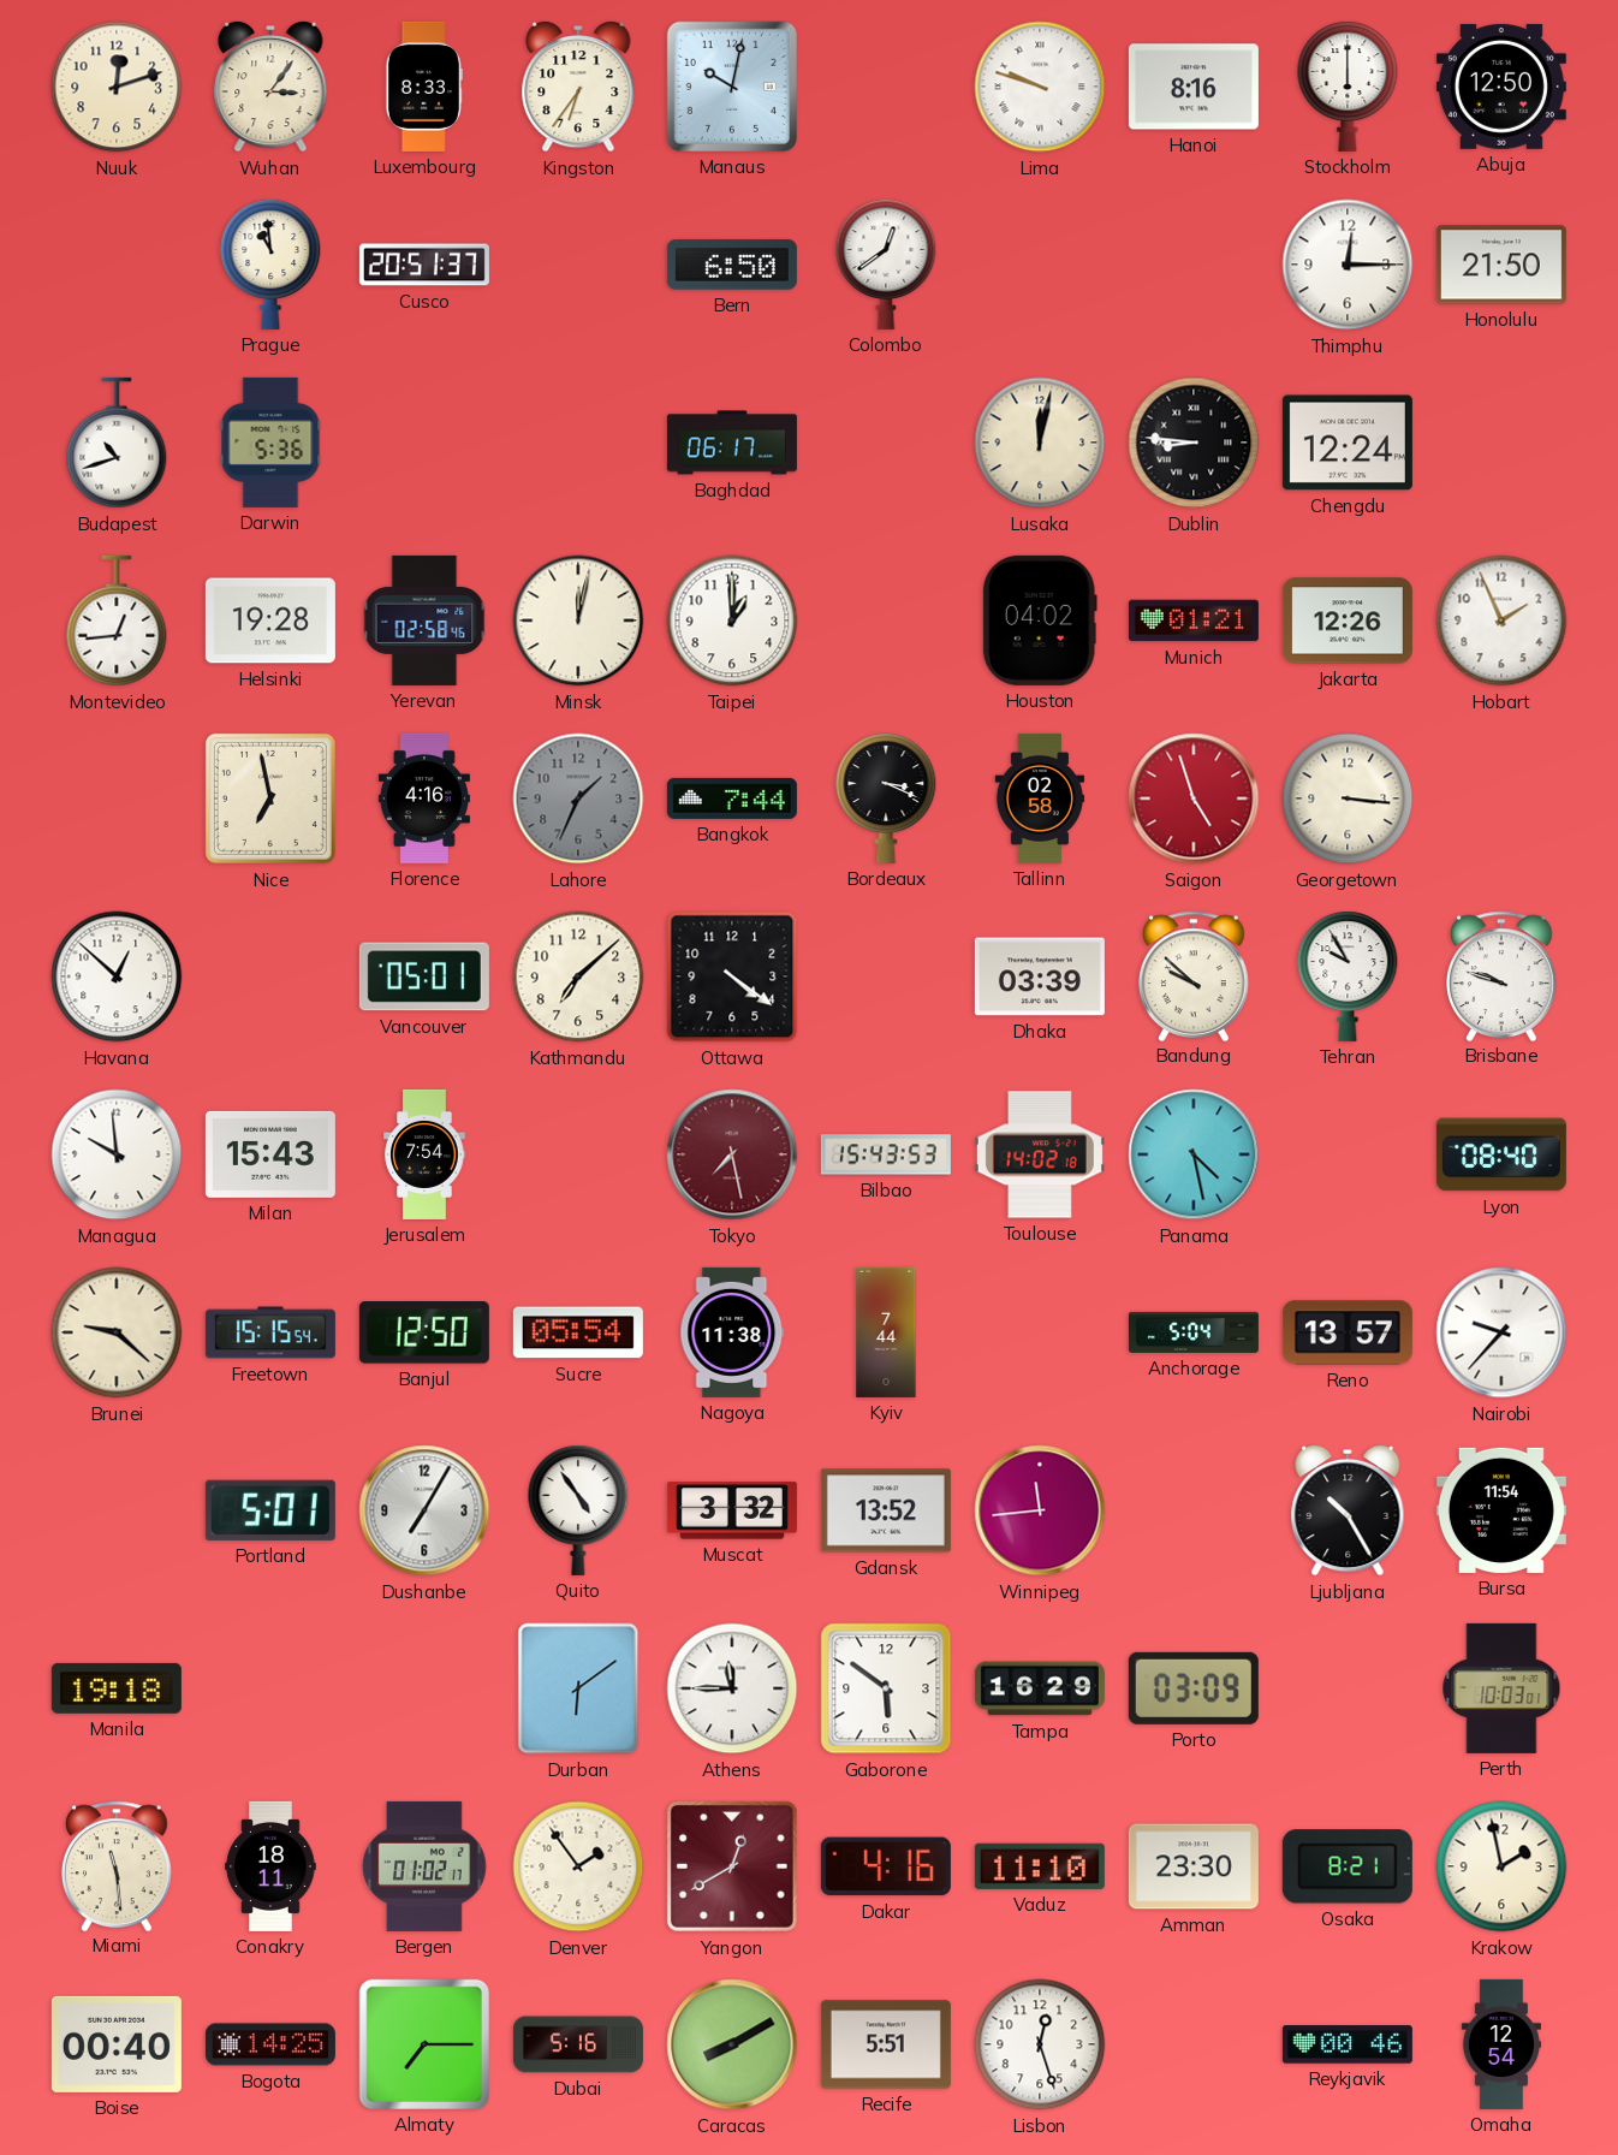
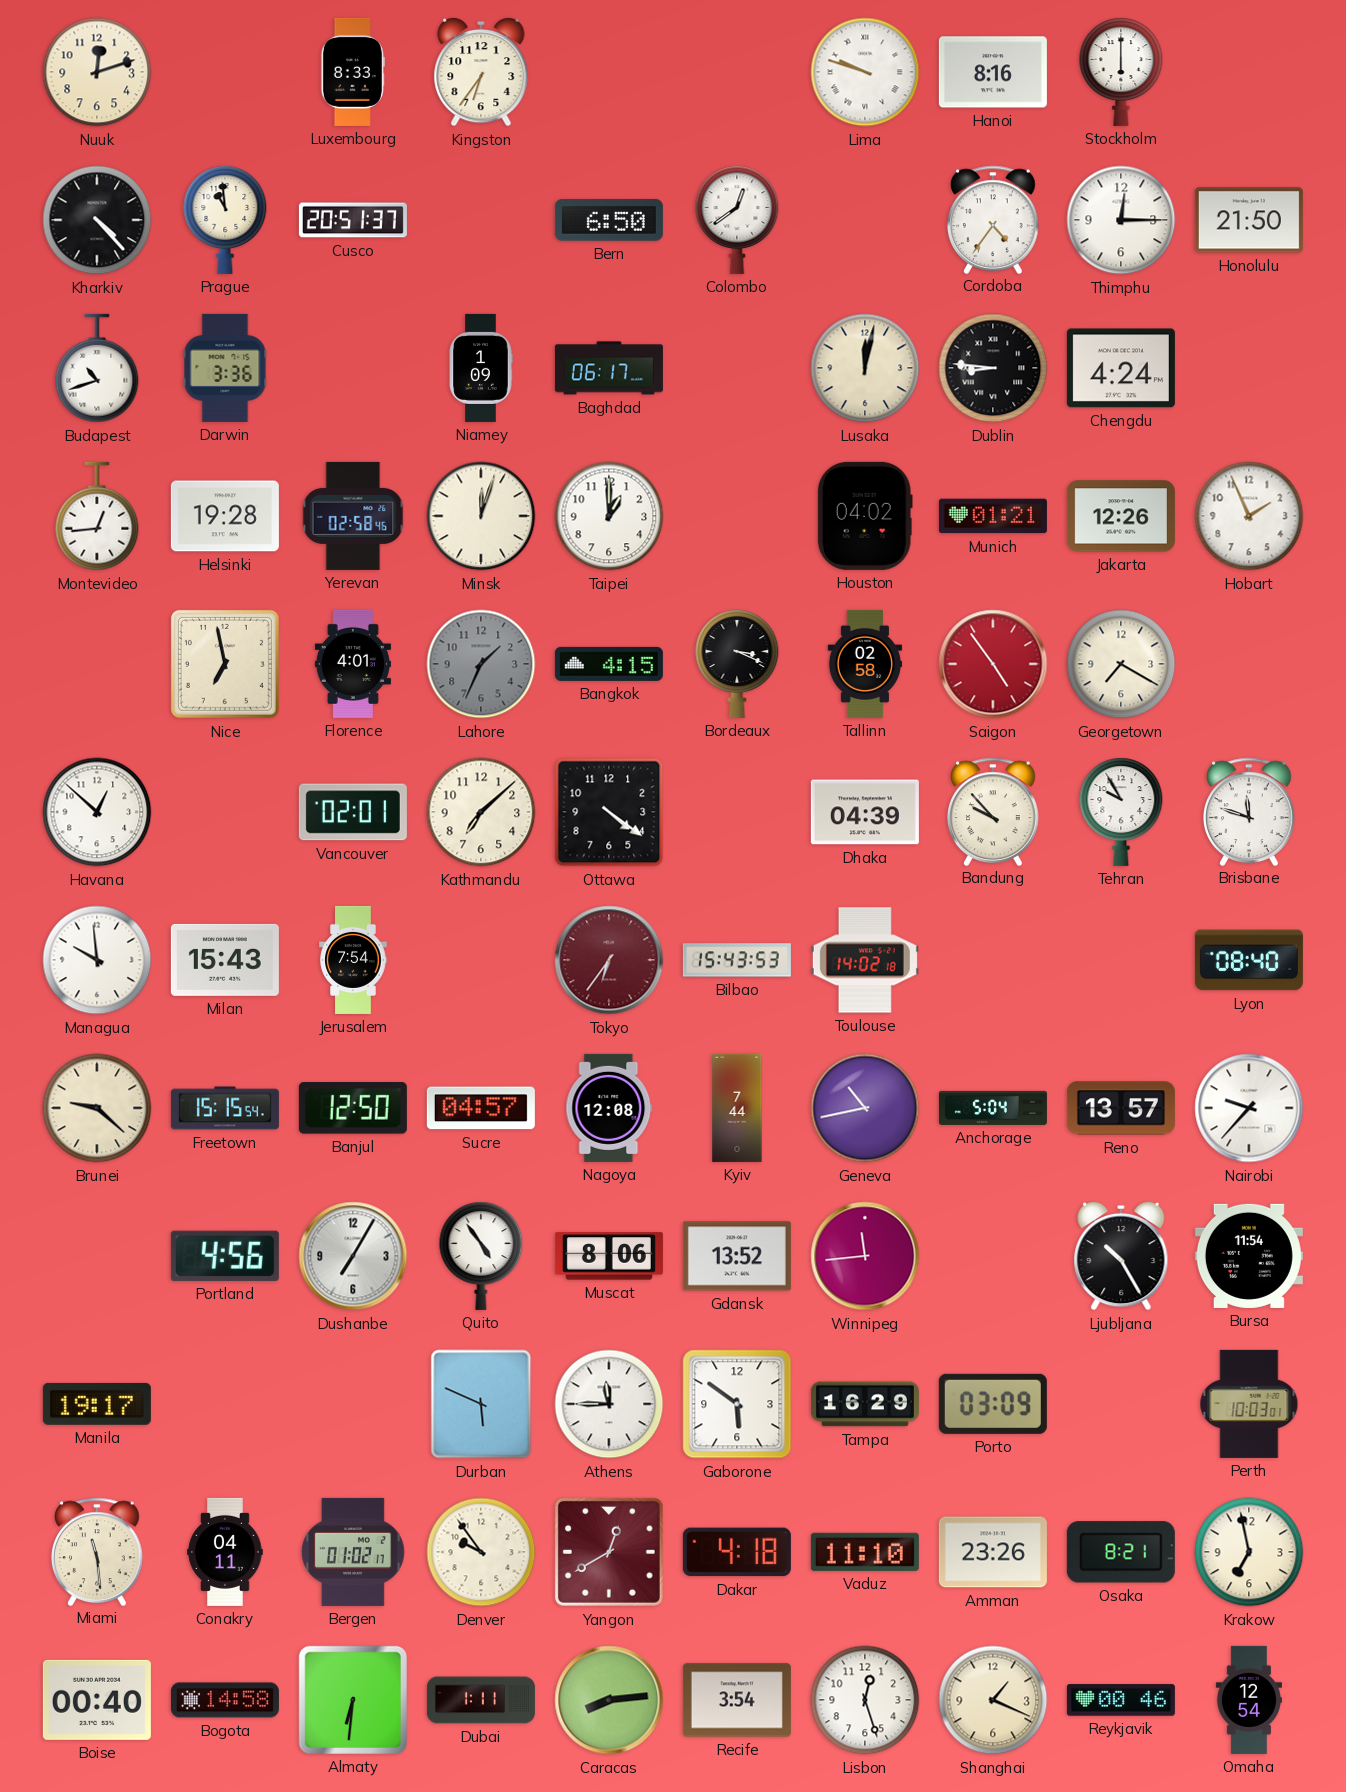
Wuhan: 3:06 -> none (270, 87)
Manaus: 10:02 -> none (732, 87)
Abuja: 12:50 -> none (1501, 87)
Kharkiv: none -> 4:23 (97, 220)
Cordoba: none -> 4:36 (993, 219)
Darwin: 5:36 -> 3:36 (225, 368)
Niamey: none -> 1:09 (481, 368)
Chengdu: 12:24 -> 4:24 (1121, 368)
Minsk: 12:02 -> 12:03 (481, 516)
Florence: 4:16 -> 4:01 (353, 664)
Bangkok: 7:44 -> 4:15 (609, 664)
Saigon: 4:57 -> 4:54 (993, 664)
Georgetown: 3:16 -> 7:20 (1121, 664)
Vancouver: 05:01 -> 02:01 (353, 812)
Dhaka: 03:39 -> 04:39 (865, 812)
Bandung: 9:52 -> 9:53 (993, 811)
Brisbane: 9:48 -> 11:48 (1249, 811)
Tokyo: 7:28 -> 6:36 (609, 960)
Panama: 4:28 -> none (1194, 1154)
Sucre: 05:54 -> 04:57 (481, 1108)
Nagoya: 11:38 -> 12:08 (609, 1108)
Geneva: none -> 10:43 (865, 1108)
Portland: 5:01 -> 4:56 (225, 1256)
Muscat: 3:32 -> 8:06 (609, 1256)
Manila: 19:18 -> 19:17 (97, 1404)
Durban: 6:09 -> 5:49 (481, 1404)
Conakry: 18:11 -> 04:11 (225, 1552)
Denver: 1:54 -> 9:54 (481, 1552)
Dakar: 4:16 -> 4:18 (737, 1552)
Amman: 23:30 -> 23:26 (993, 1552)
Krakow: 1:58 -> 6:58 (1249, 1552)
Bogota: 14:25 -> 14:58 (225, 1700)
Almaty: 7:15 -> 6:31 (353, 1700)
Dubai: 5:16 -> 1:11 (481, 1700)
Caracas: 8:10 -> 8:14 (609, 1700)
Recife: 5:51 -> 3:54 (737, 1700)
Shanghai: none -> 1:19 (993, 1700)
